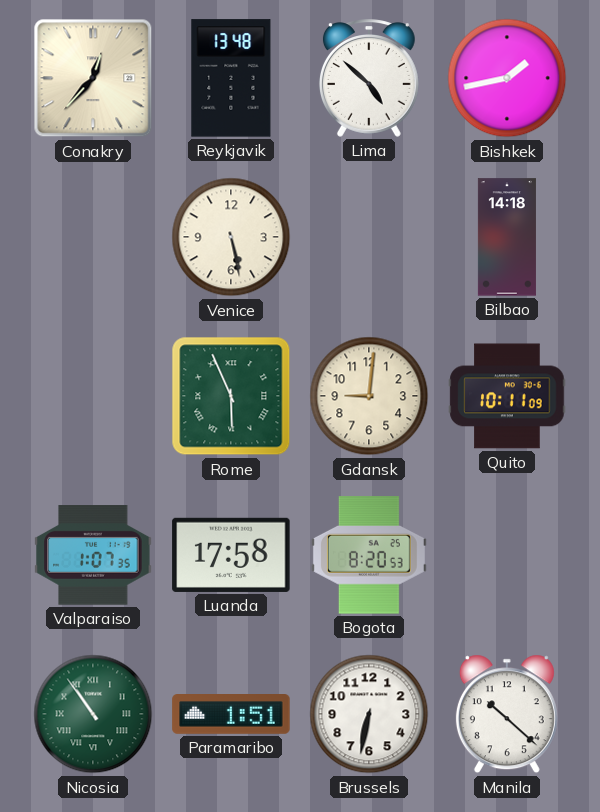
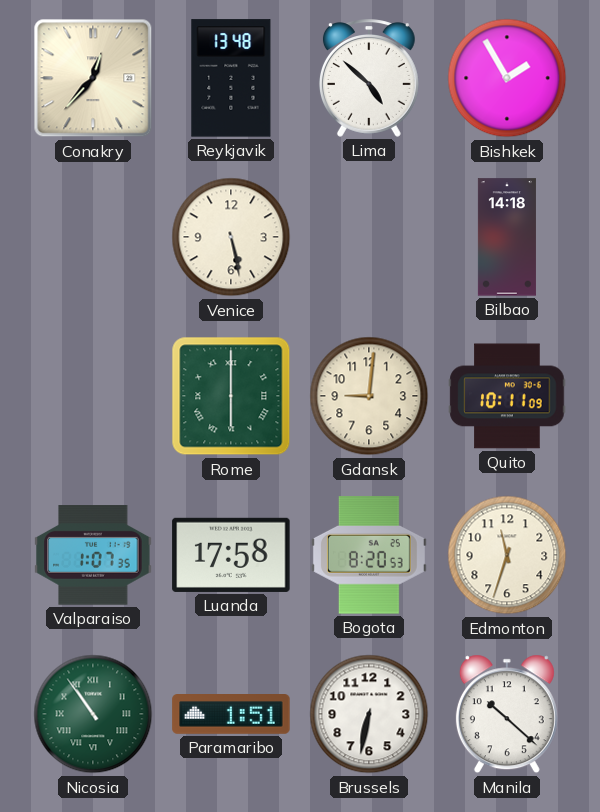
Bishkek: 1:43 -> 1:55 (507, 78)
Rome: 5:56 -> 6:00 (231, 396)
Edmonton: none -> 11:33 (507, 555)
